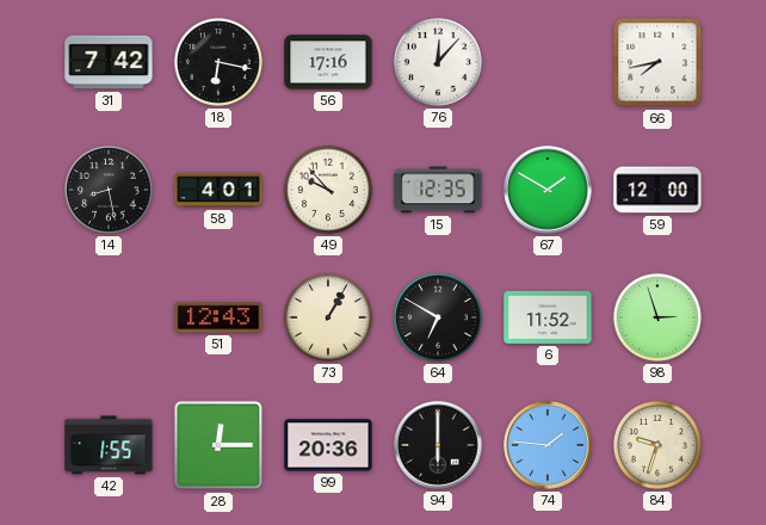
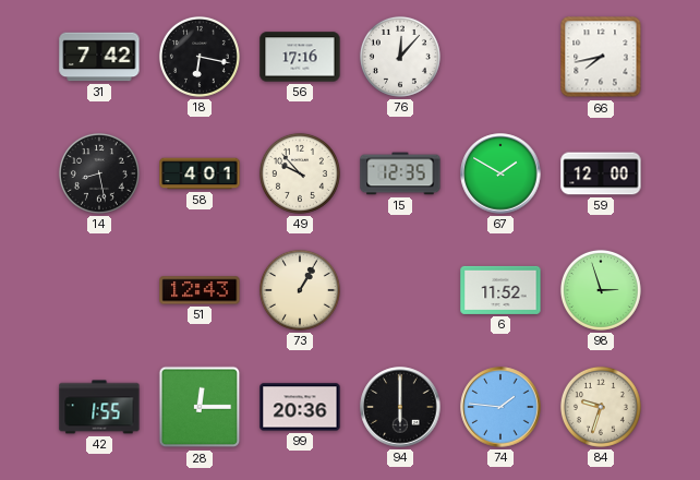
64: 6:50 -> none (438, 317)
